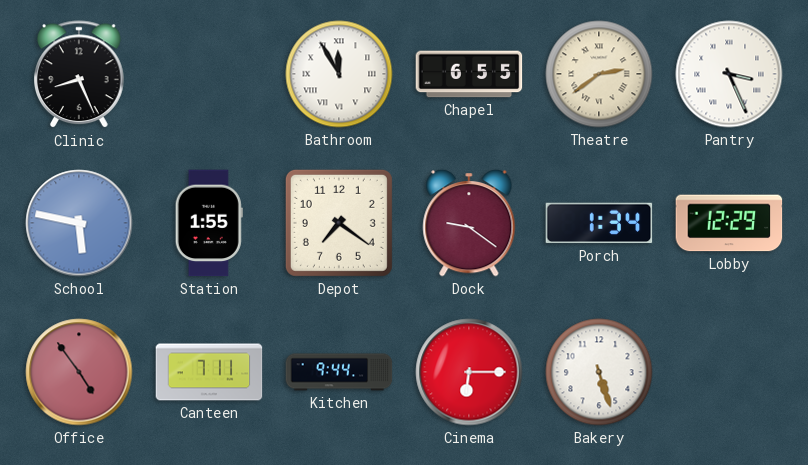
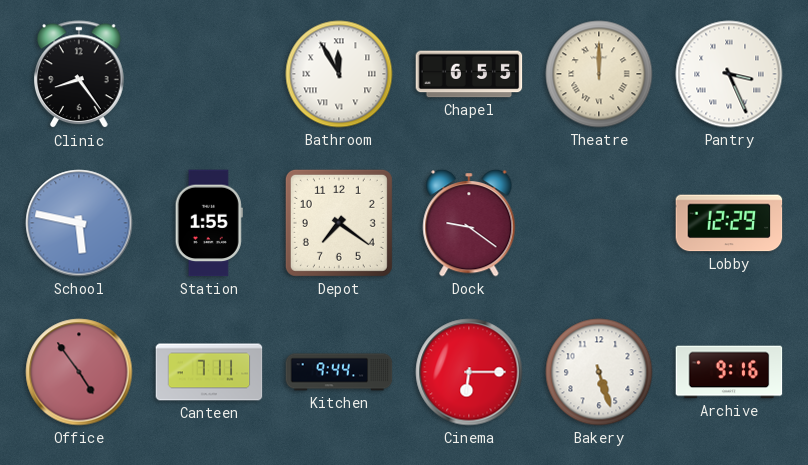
Clinic: 8:26 -> 8:24 (80, 75)
Theatre: 2:39 -> 12:00 (599, 74)
Porch: 1:34 -> none (599, 223)
Archive: none -> 9:16 (729, 372)
